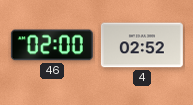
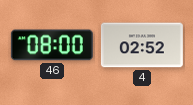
46: 02:00 -> 08:00 (52, 45)
